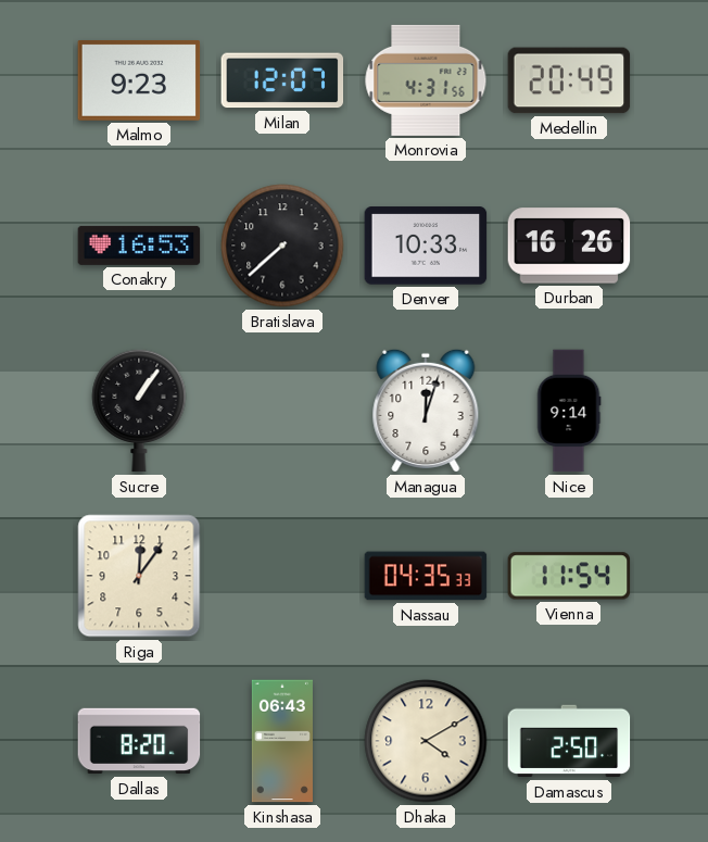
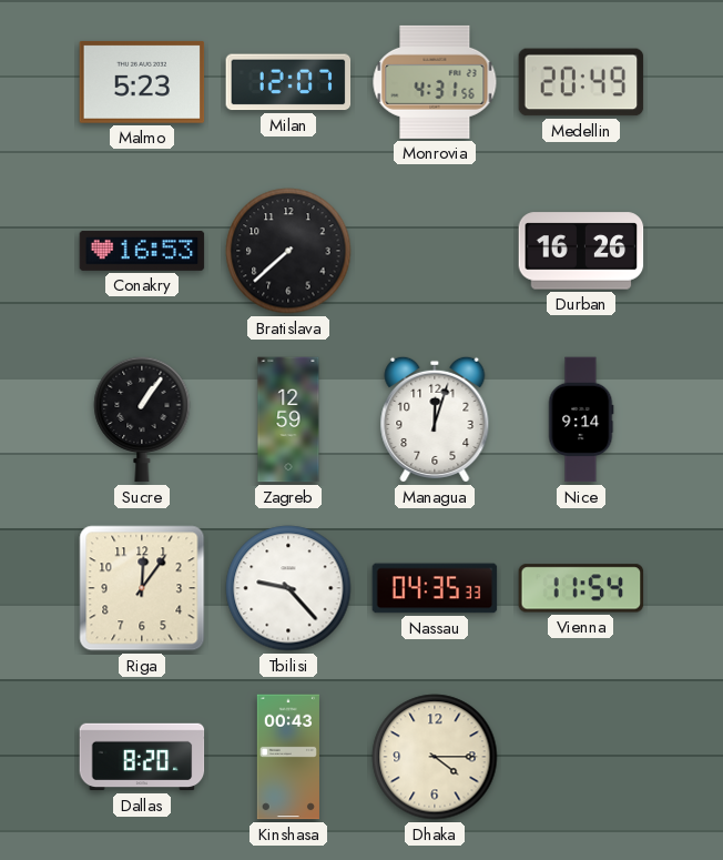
Malmo: 9:23 -> 5:23 (142, 82)
Denver: 10:33 -> none (426, 246)
Zagreb: none -> 12:59 (288, 419)
Tbilisi: none -> 9:23 (288, 588)
Kinshasa: 06:43 -> 00:43 (288, 757)
Dhaka: 4:10 -> 4:15 (435, 757)
Damascus: 2:50 -> none (569, 741)
